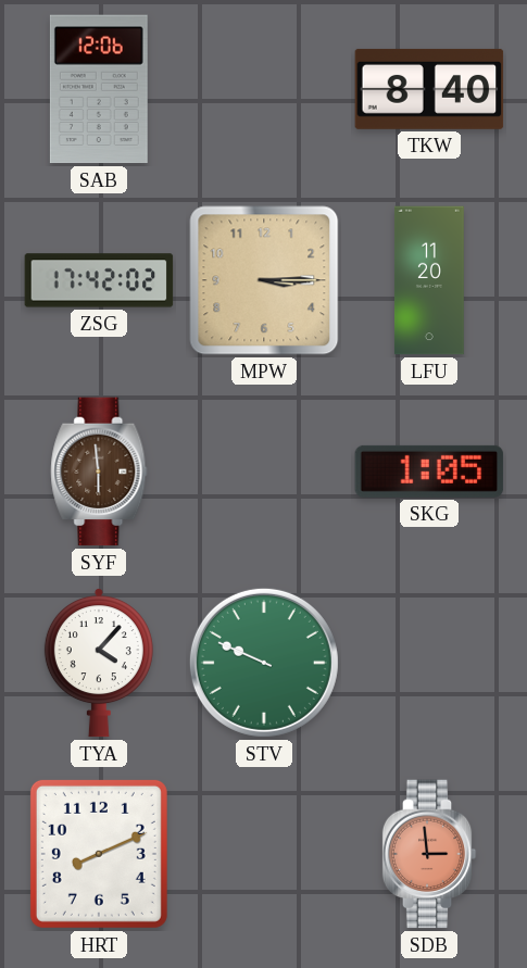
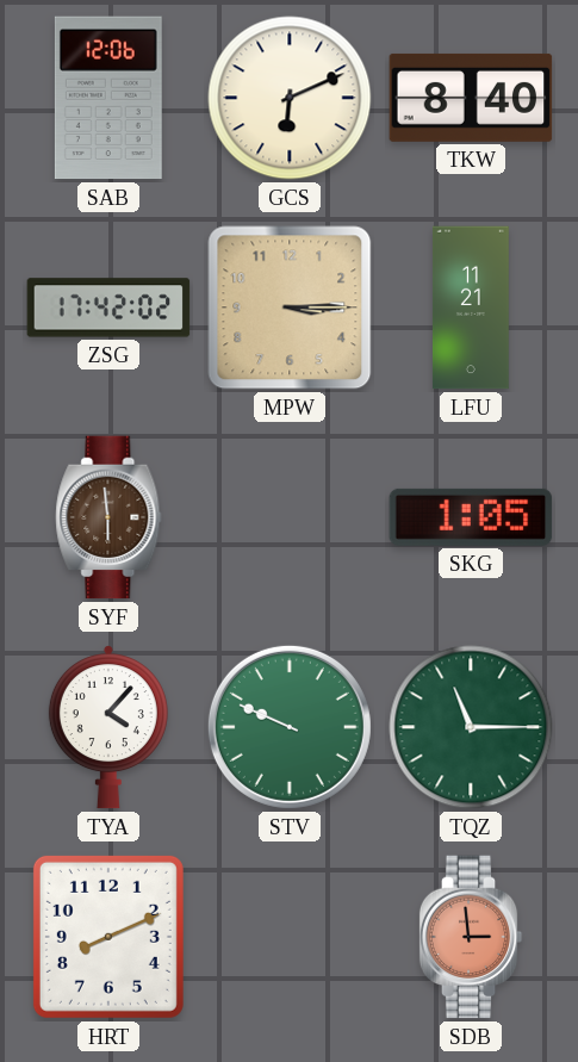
GCS: none -> 6:11 (290, 98)
LFU: 11:20 -> 11:21 (471, 308)
TQZ: none -> 11:15 (471, 727)
